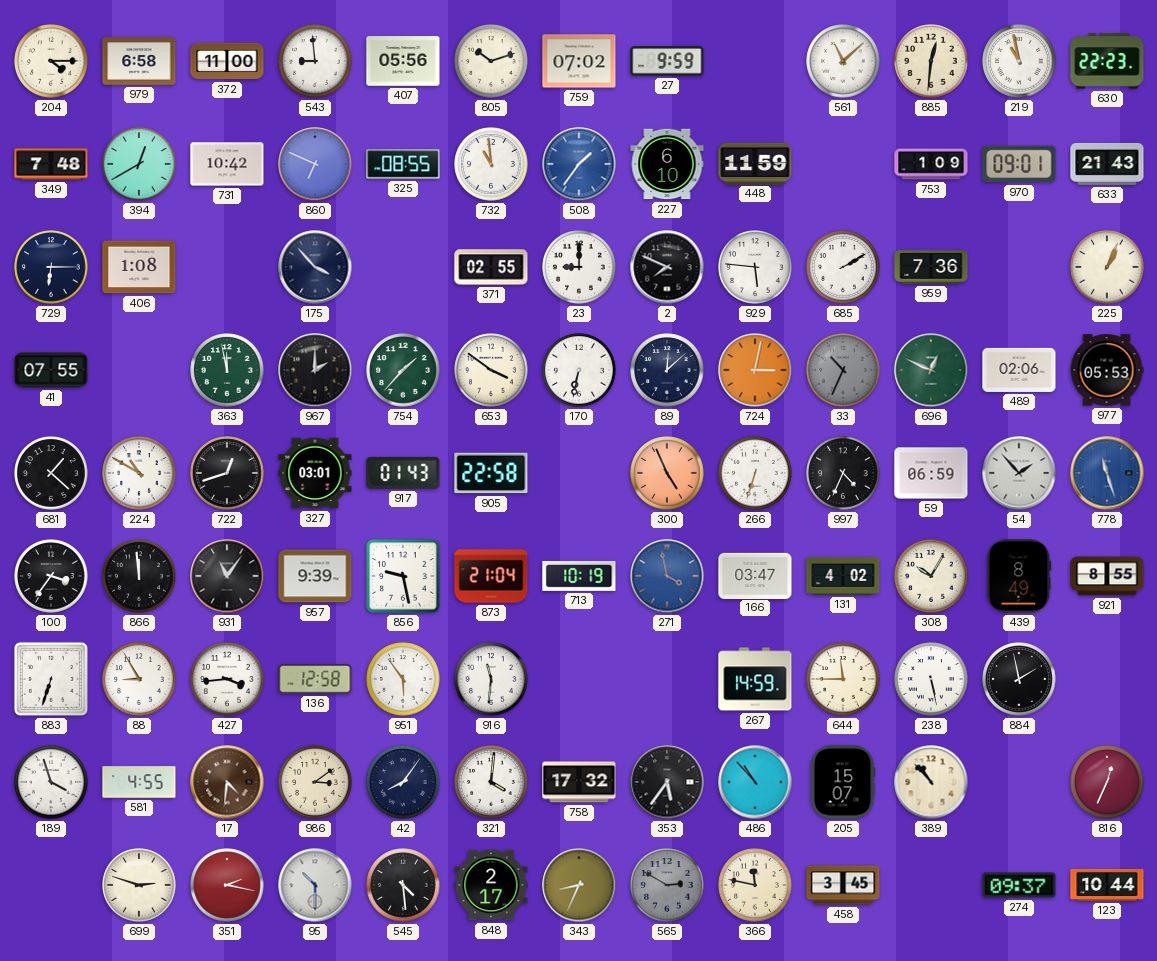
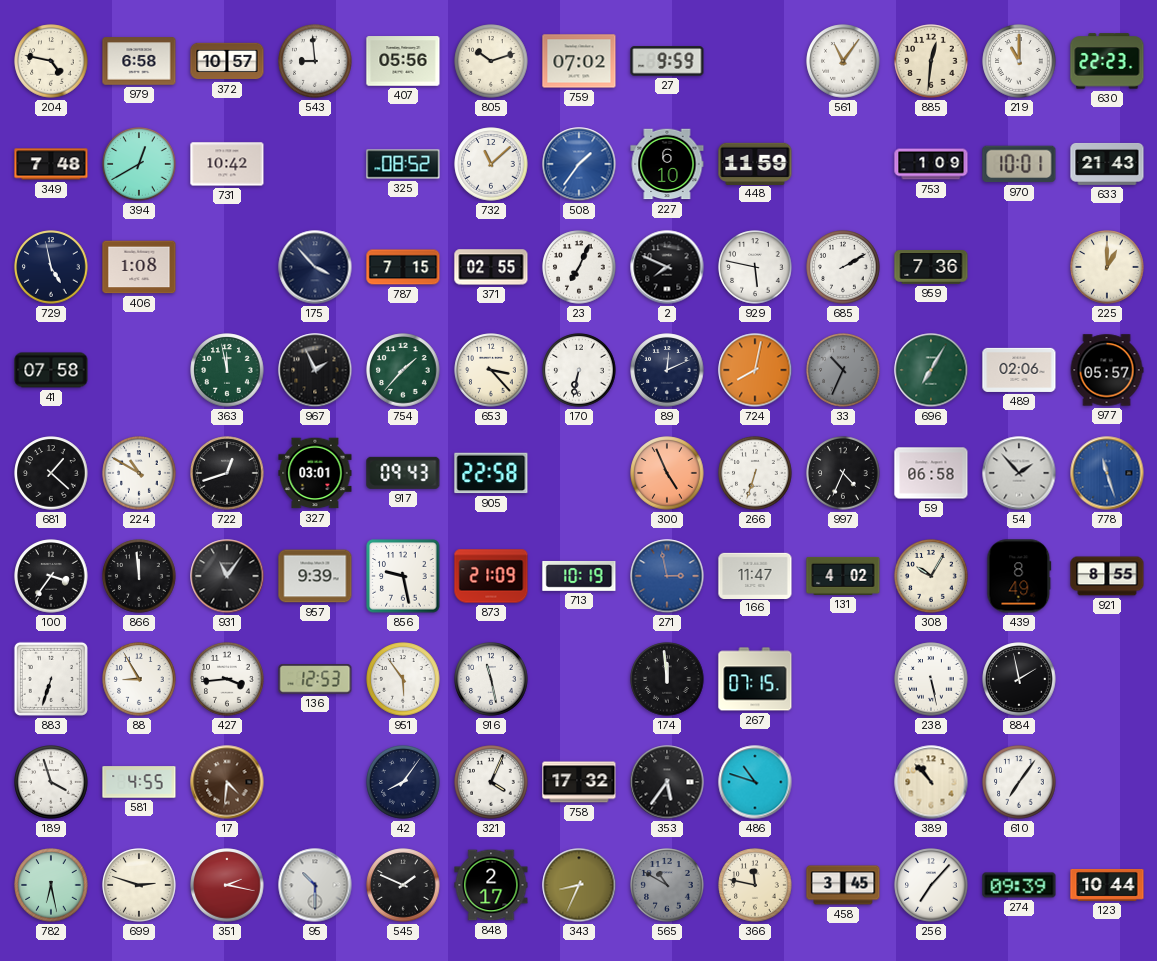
204: 4:15 -> 4:47 (51, 61)
372: 11:00 -> 10:57 (227, 61)
561: 11:08 -> 11:06 (843, 61)
219: 10:58 -> 11:00 (1019, 61)
860: 6:49 -> none (315, 164)
325: 08:55 -> 08:52 (403, 164)
732: 10:59 -> 11:08 (491, 164)
970: 09:01 -> 10:01 (1019, 164)
729: 6:15 -> 4:58 (51, 267)
787: none -> 7:15 (403, 267)
23: 9:00 -> 7:04 (579, 267)
929: 5:46 -> 5:47 (755, 267)
225: 1:04 -> 1:00 (1107, 267)
41: 07:55 -> 07:58 (51, 370)
967: 2:00 -> 1:56 (315, 370)
653: 3:51 -> 3:23 (491, 370)
89: 12:08 -> 12:11 (667, 370)
724: 3:02 -> 8:02 (755, 370)
696: 12:49 -> 7:05 (931, 370)
977: 05:53 -> 05:57 (1107, 370)
917: 01:43 -> 09:43 (403, 473)
59: 06:59 -> 06:58 (931, 473)
873: 21:04 -> 21:09 (491, 576)
271: 3:58 -> 2:58 (667, 576)
166: 03:47 -> 11:47 (755, 575)
136: 12:58 -> 12:53 (315, 679)
916: 11:31 -> 11:28 (491, 679)
174: none -> 11:59 (667, 679)
267: 14:59 -> 07:15 (755, 679)
644: 11:45 -> none (843, 679)
986: 3:09 -> none (315, 782)
321: 4:01 -> 4:04 (491, 782)
486: 10:53 -> 10:48 (755, 782)
205: 15:07 -> none (843, 782)
610: none -> 7:06 (1019, 782)
816: 12:34 -> none (1107, 782)
782: none -> 6:28 (51, 885)
545: 4:29 -> 1:49 (403, 885)
565: 2:50 -> 10:50 (667, 885)
256: none -> 7:07 (931, 885)
274: 09:37 -> 09:39 (1019, 885)
